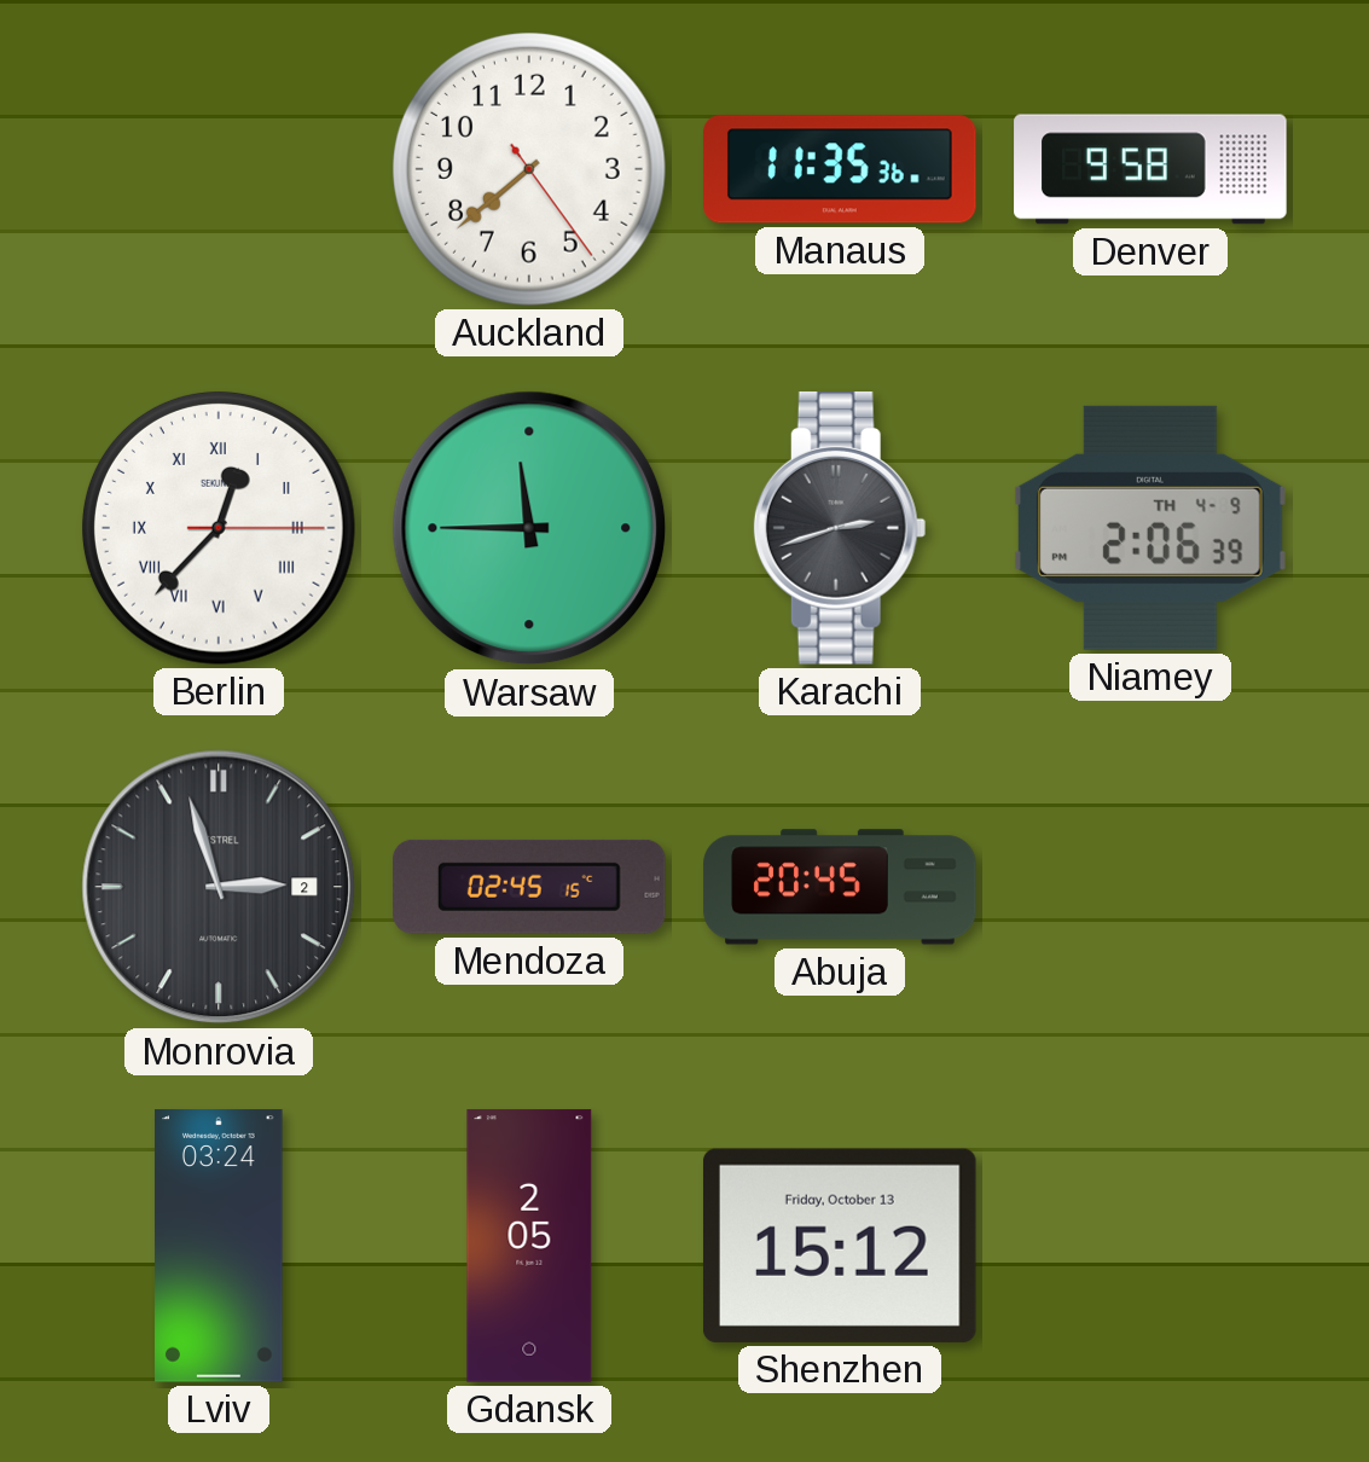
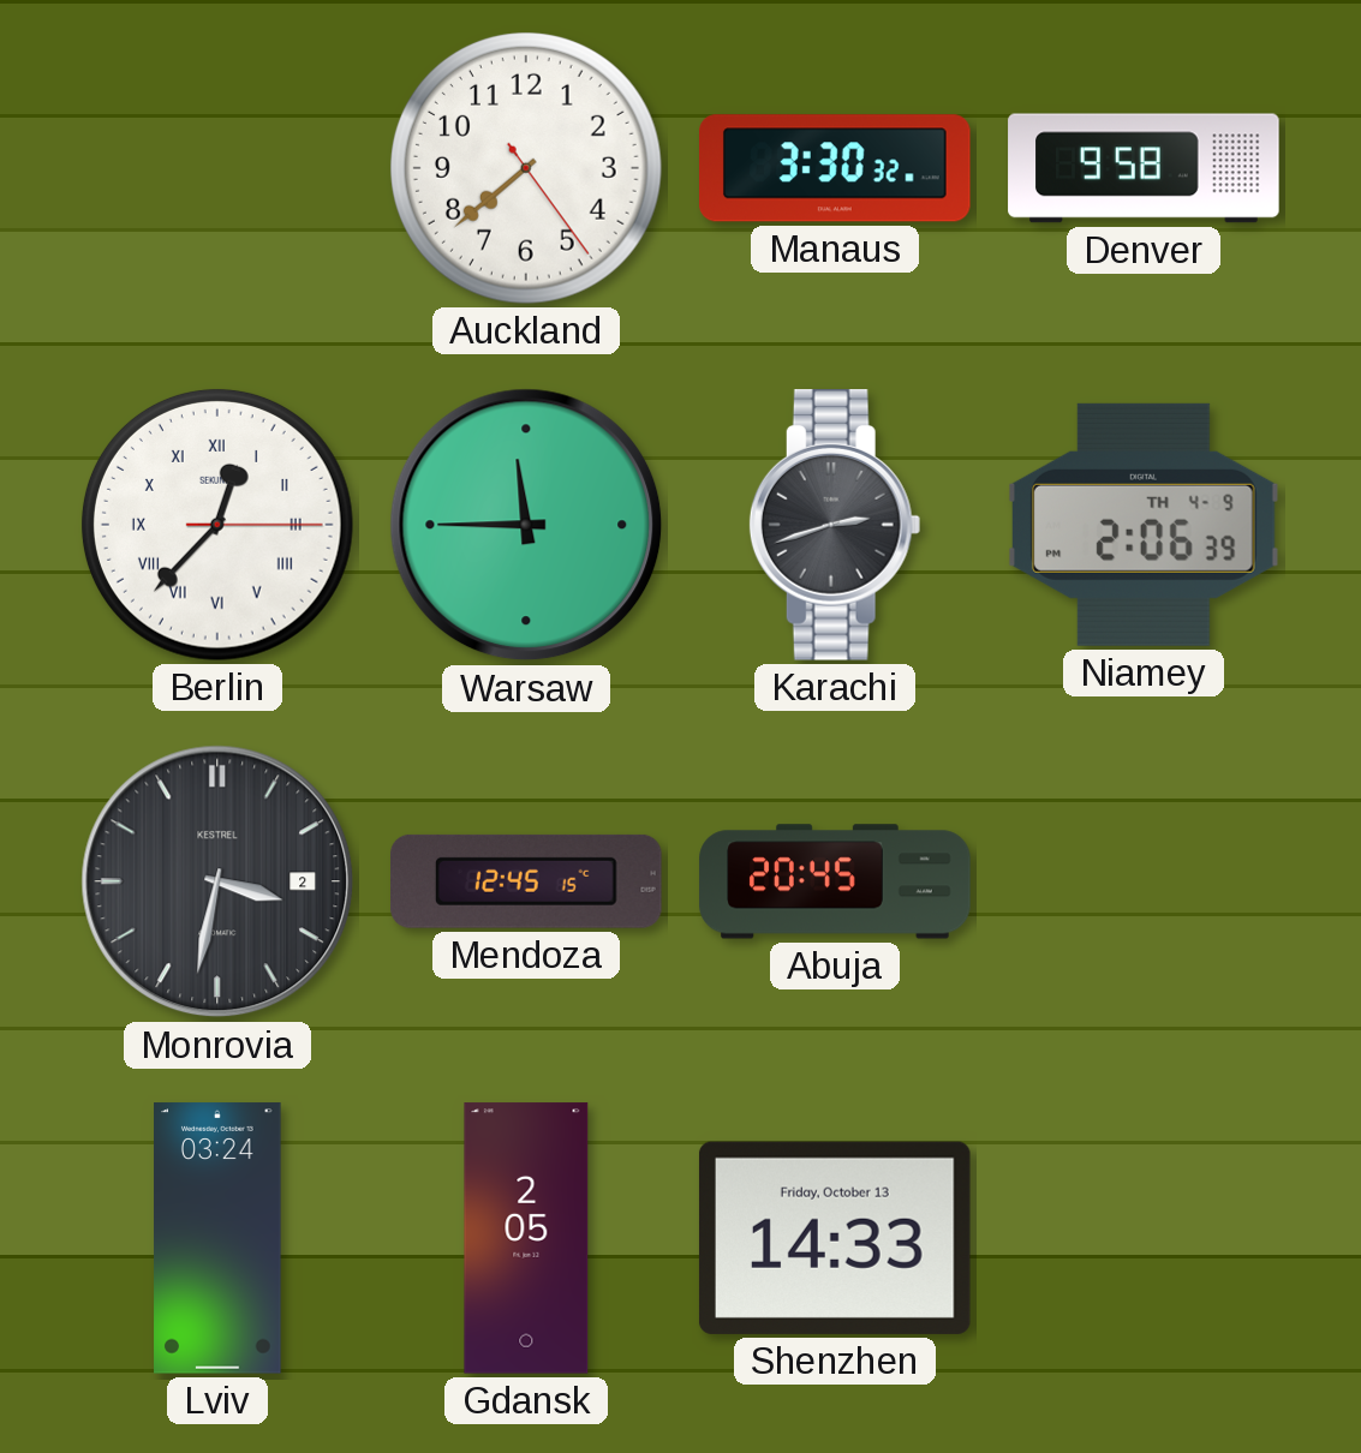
Manaus: 11:35 -> 3:30 (836, 168)
Monrovia: 2:57 -> 3:32 (217, 881)
Mendoza: 02:45 -> 12:45 (527, 881)
Shenzhen: 15:12 -> 14:33 (835, 1238)
